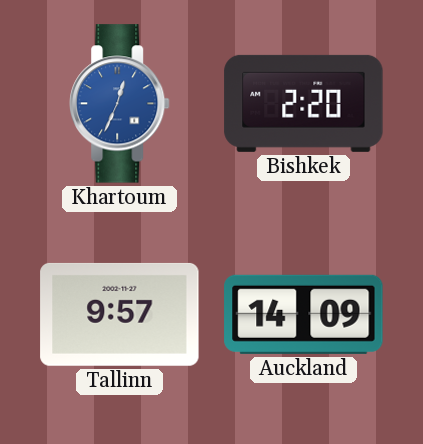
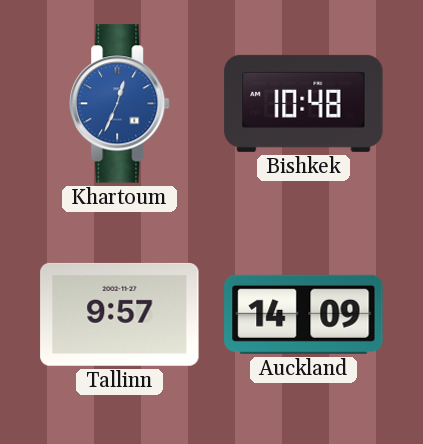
Bishkek: 2:20 -> 10:48 (304, 103)
